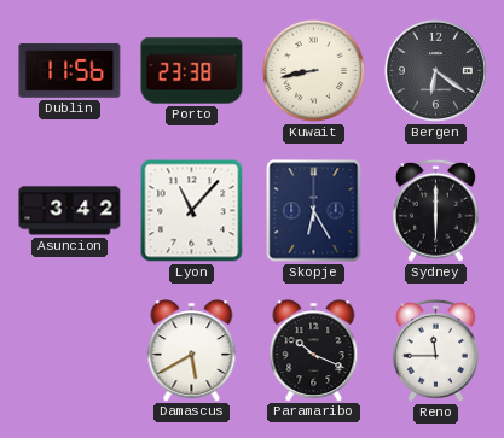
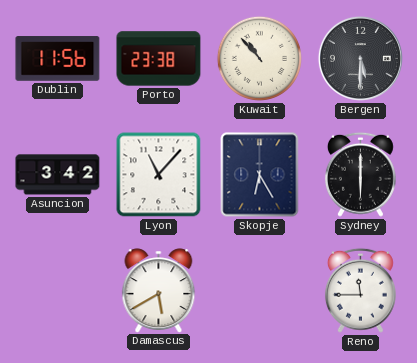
Kuwait: 8:43 -> 10:53 (259, 58)
Bergen: 6:21 -> 5:30 (360, 58)
Paramaribo: 10:19 -> none (314, 350)
